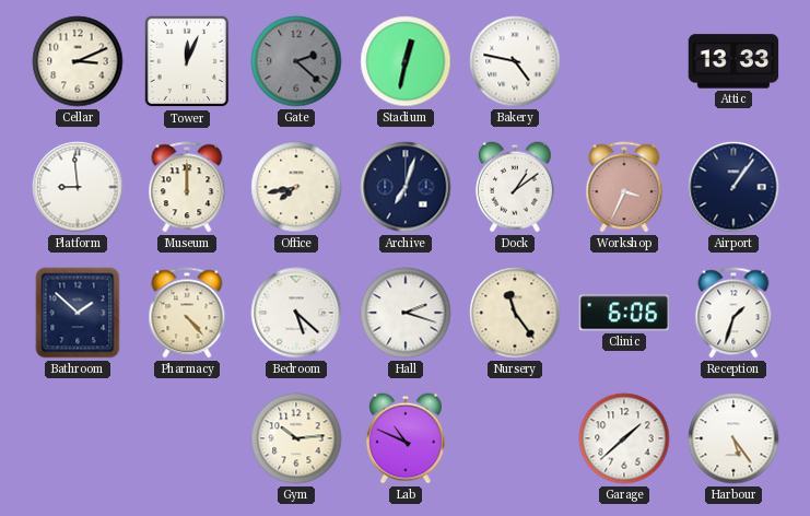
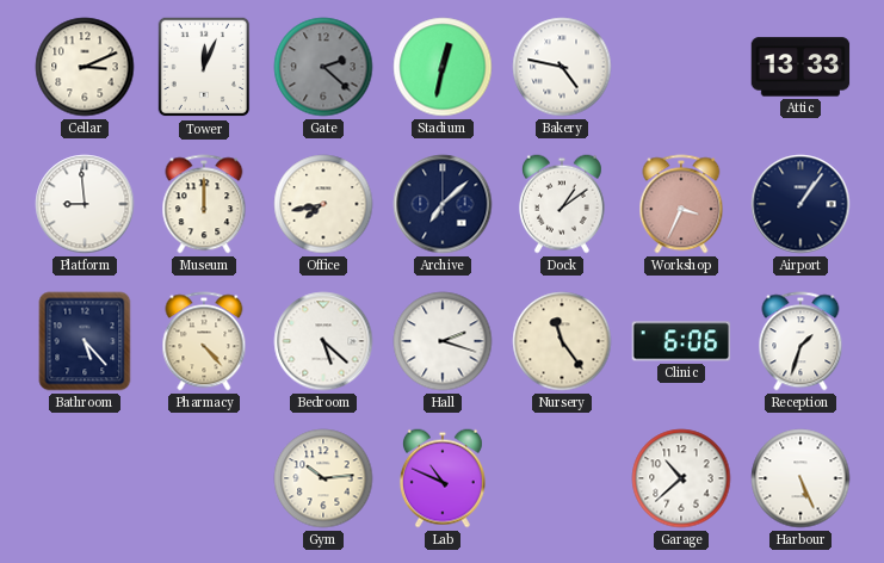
Archive: 7:03 -> 7:08 (443, 204)
Bathroom: 1:52 -> 5:23 (85, 341)
Garage: 1:38 -> 10:38 (681, 478)
Harbour: 5:24 -> 5:26 (800, 478)
